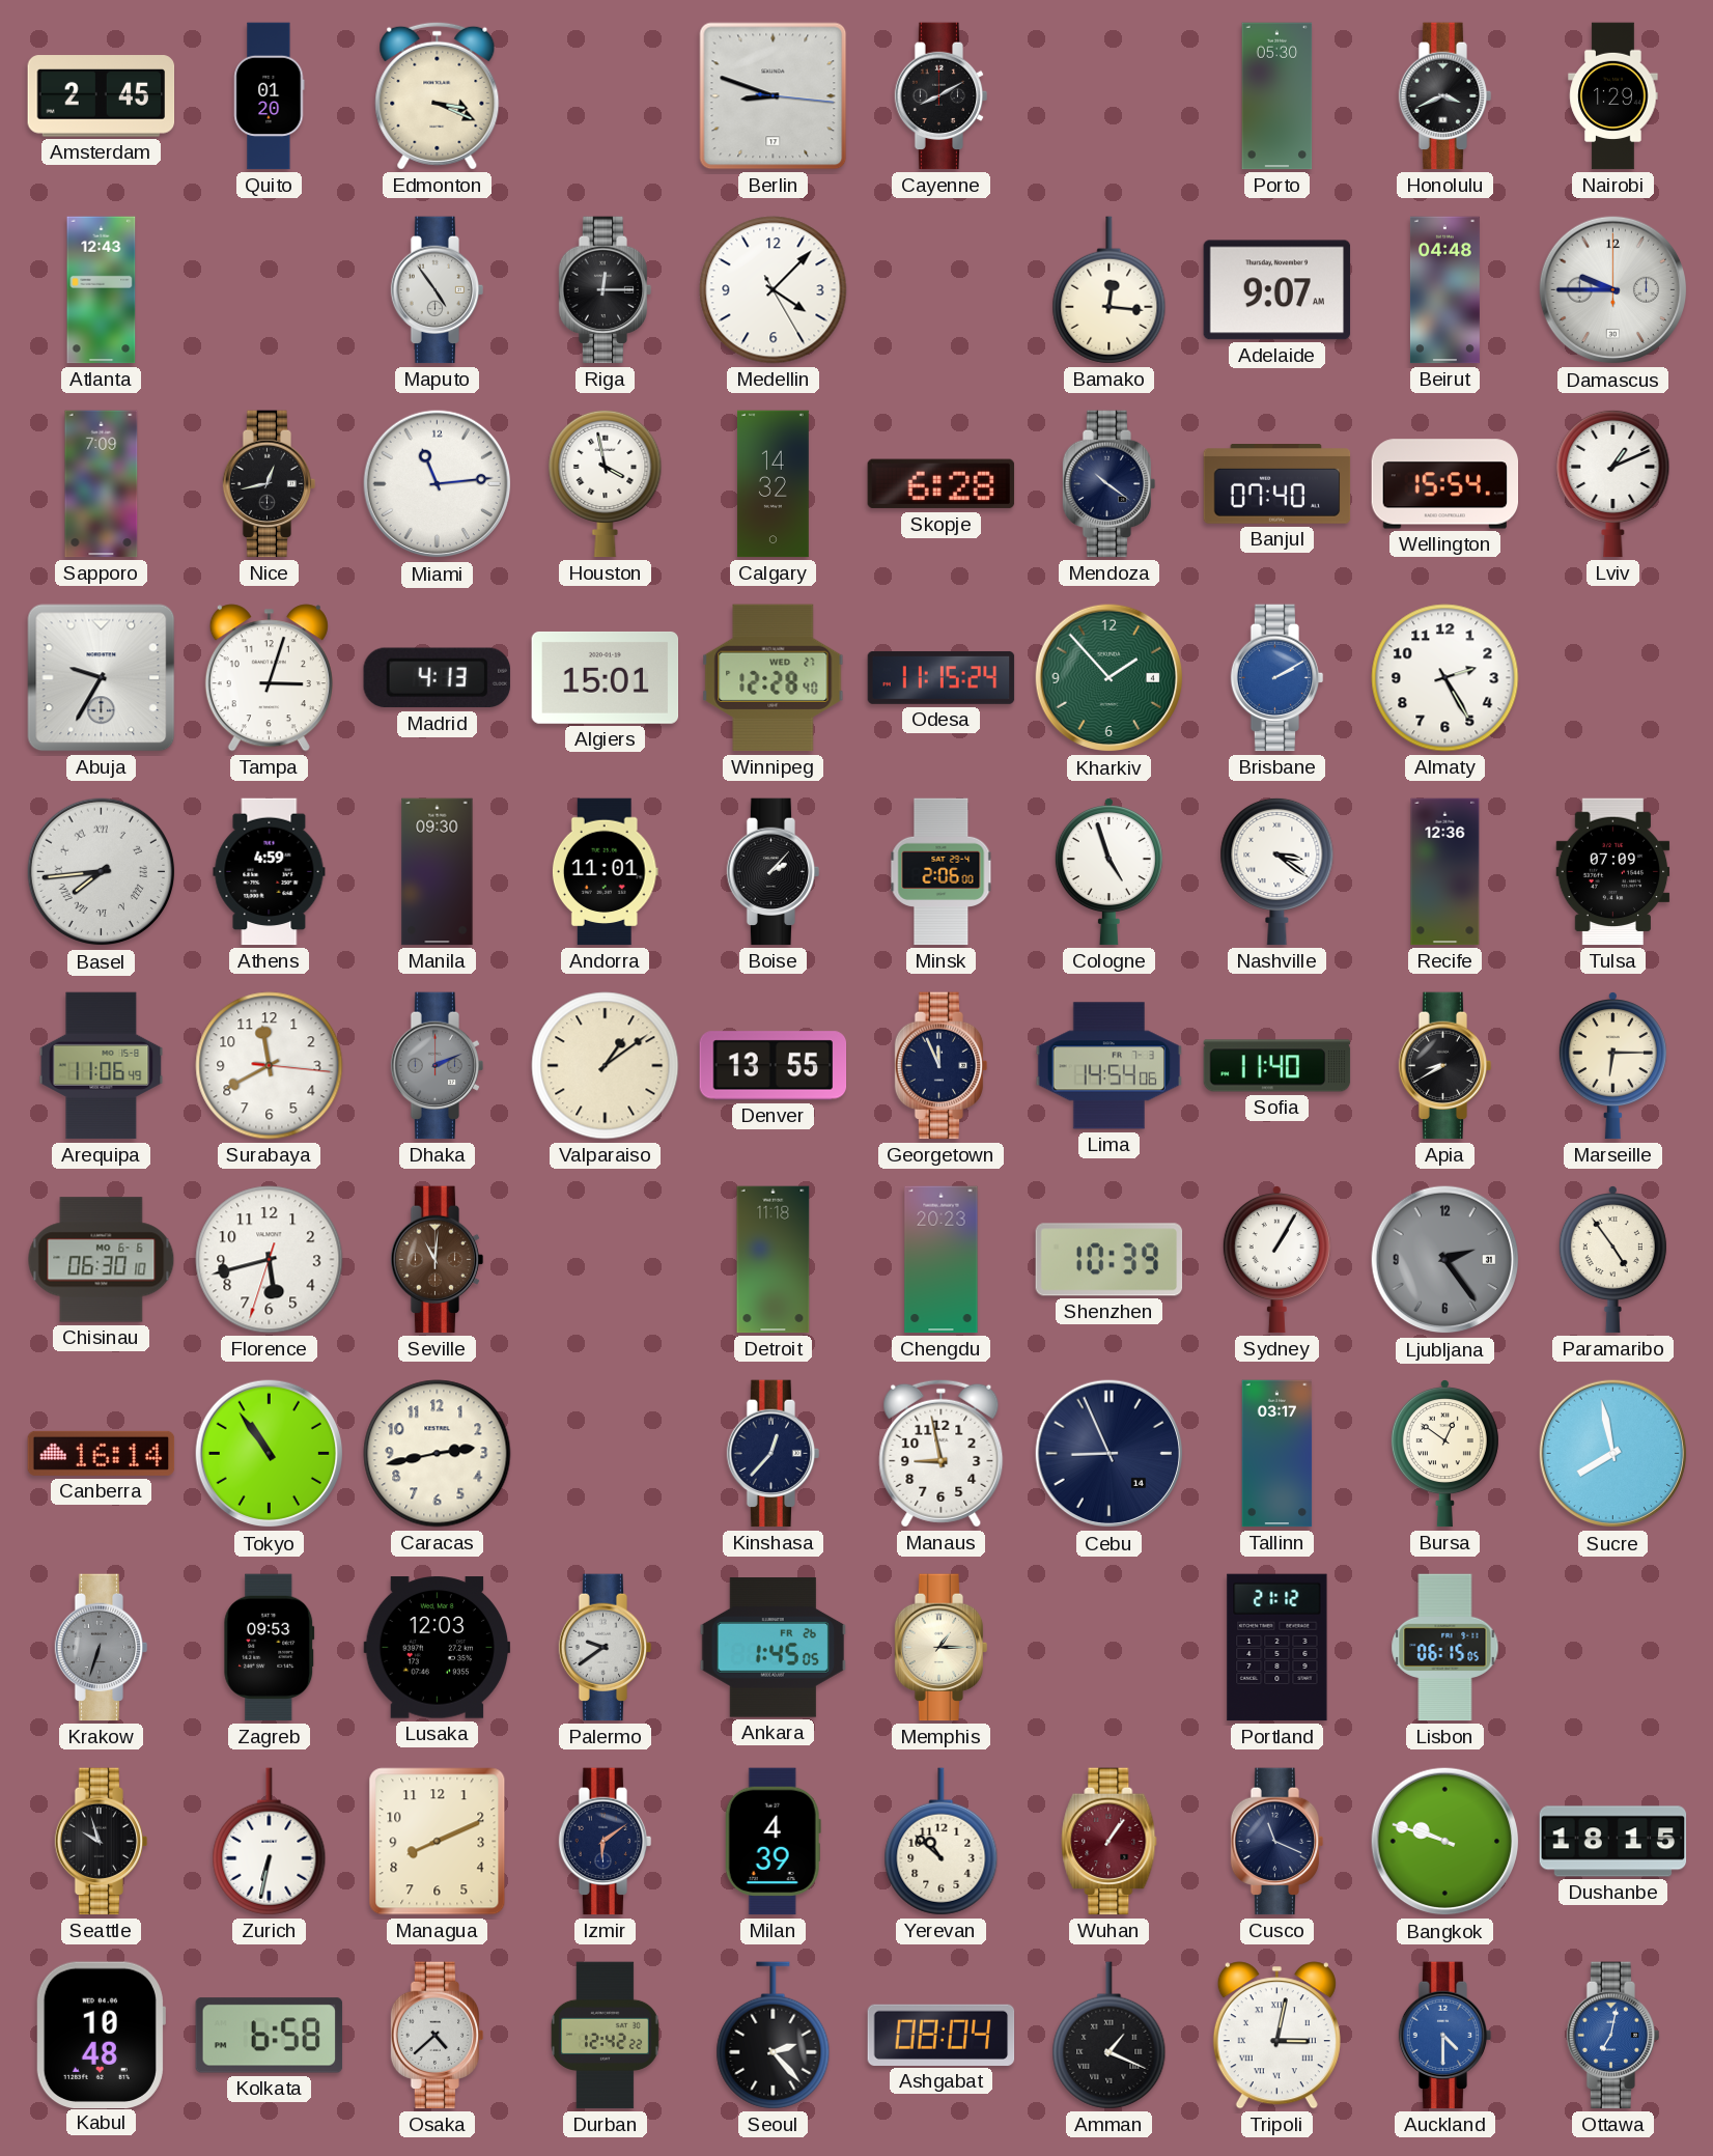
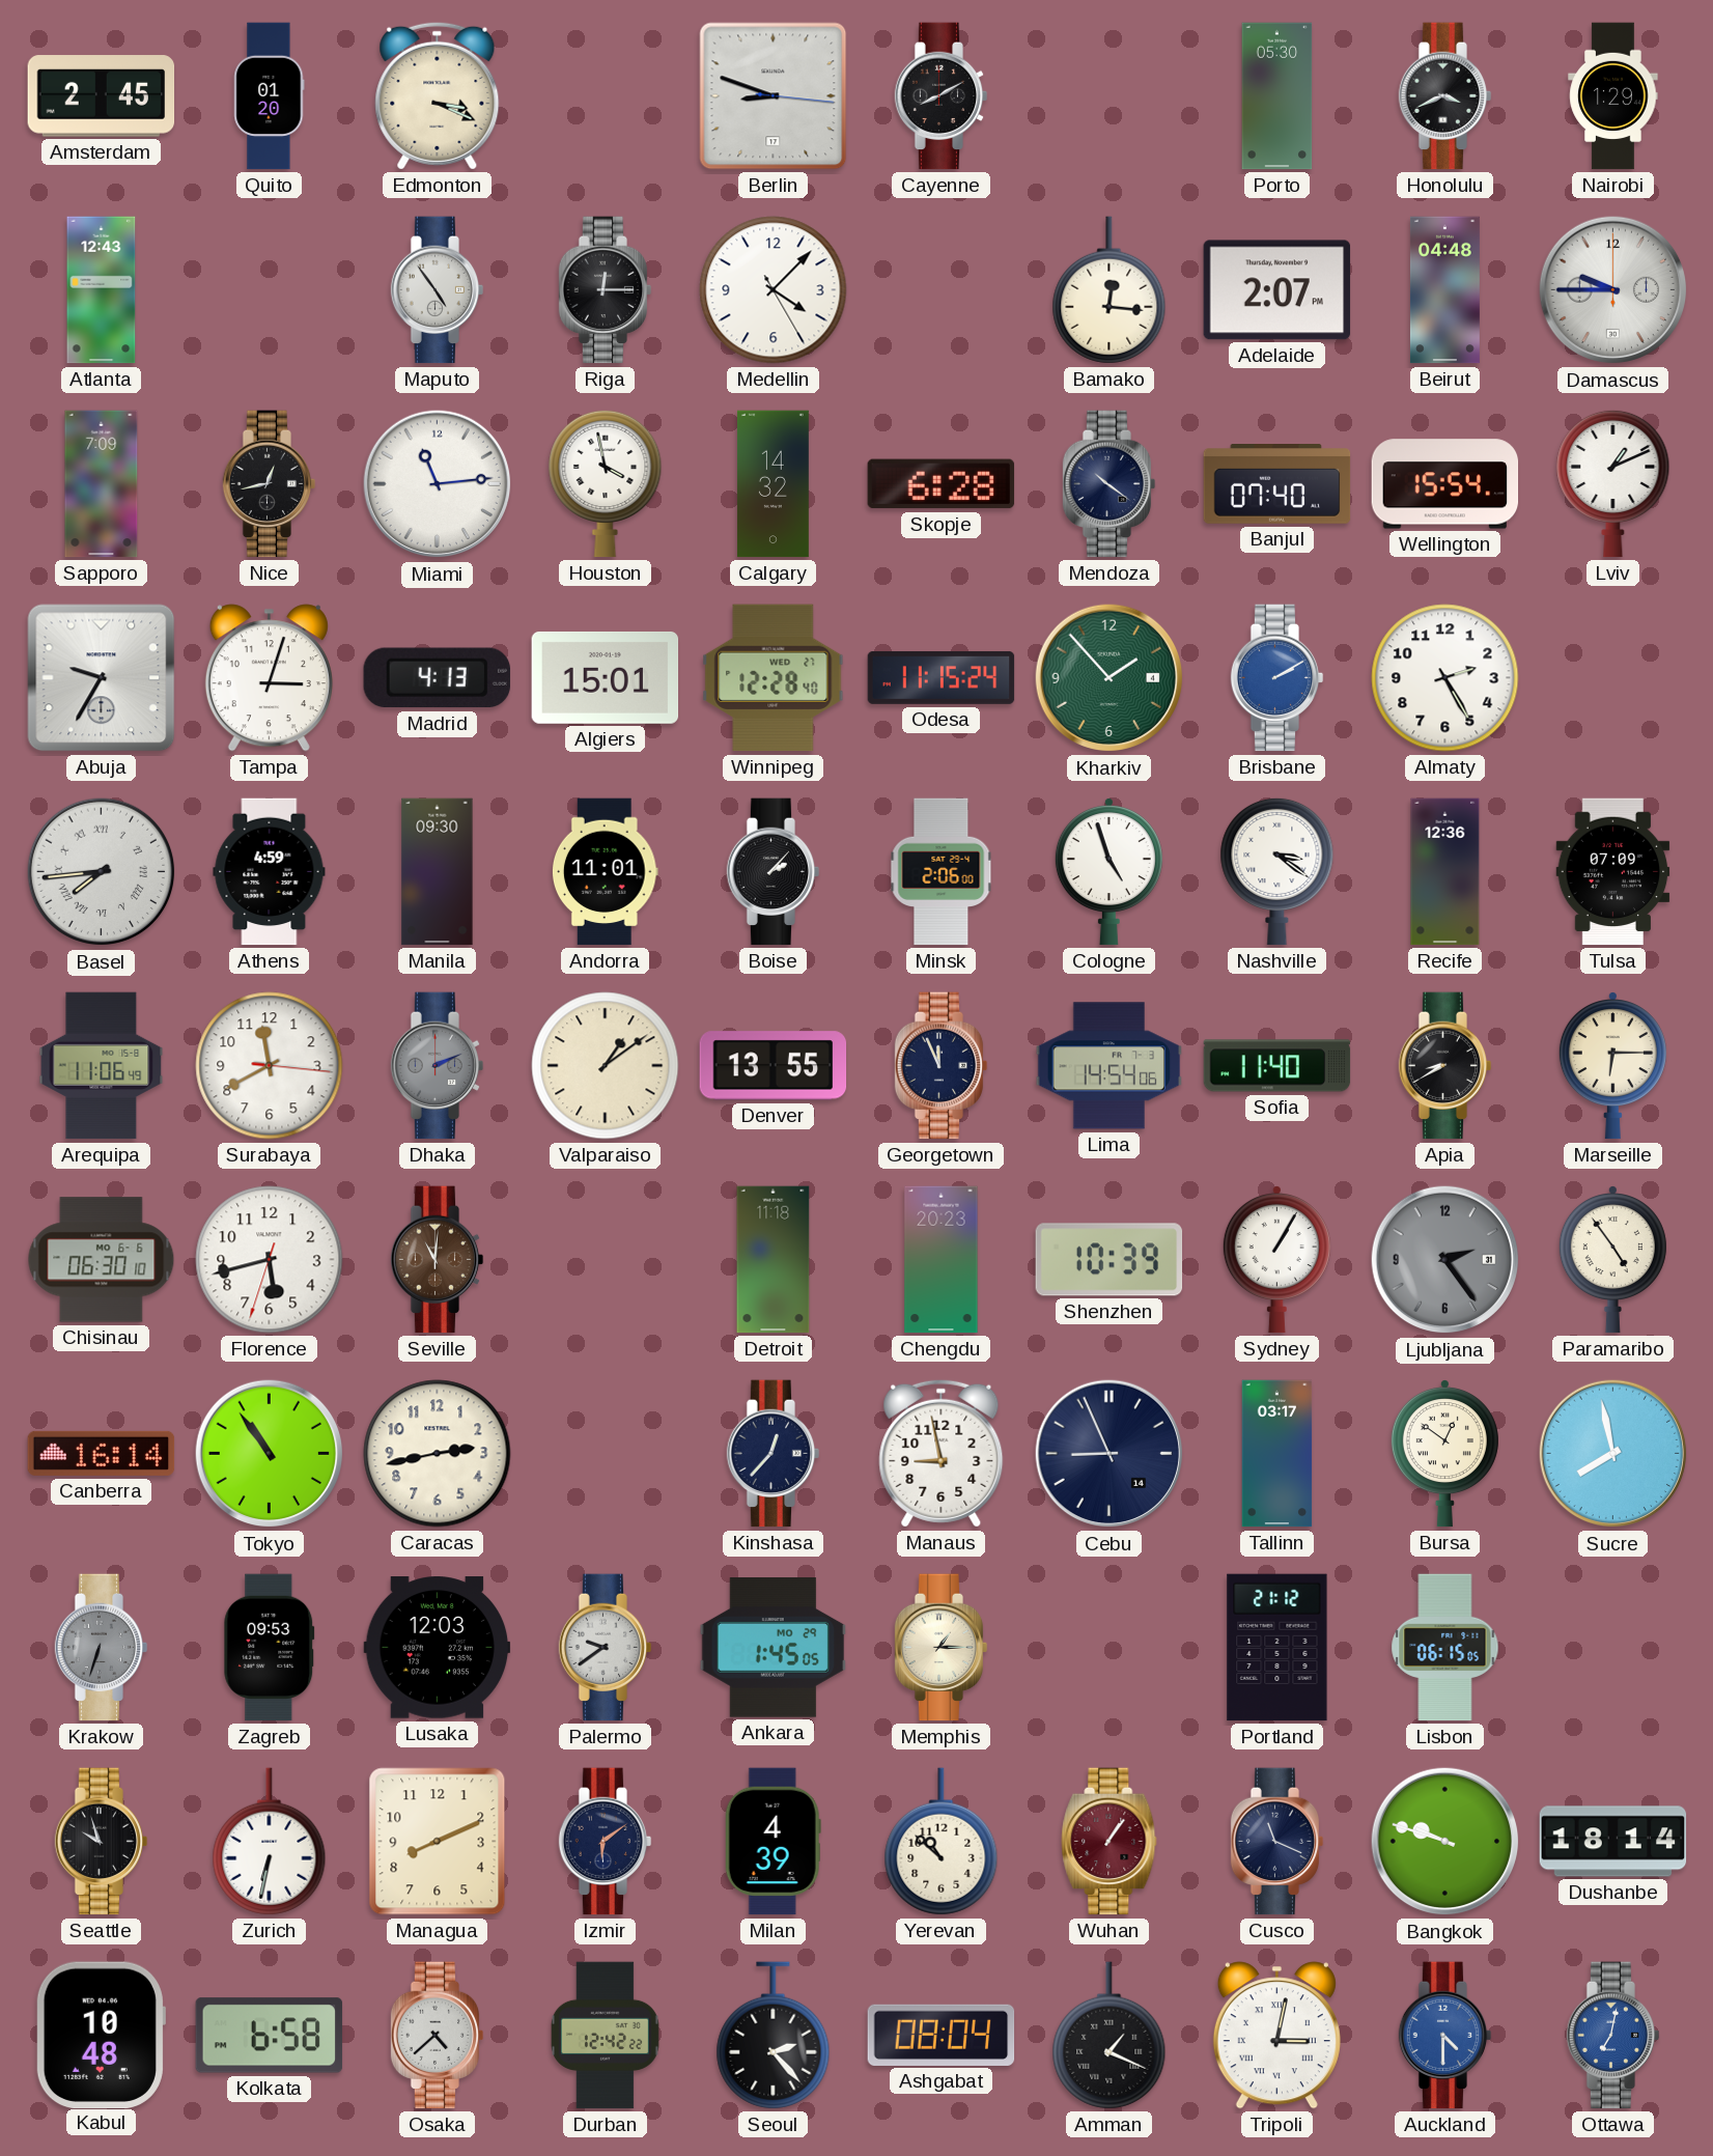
Adelaide: 9:07 -> 2:07 (1277, 290)
Ankara date: FR 26 -> MO 29 (774, 1648)
Dushanbe: 18:15 -> 18:14 (1613, 1842)
